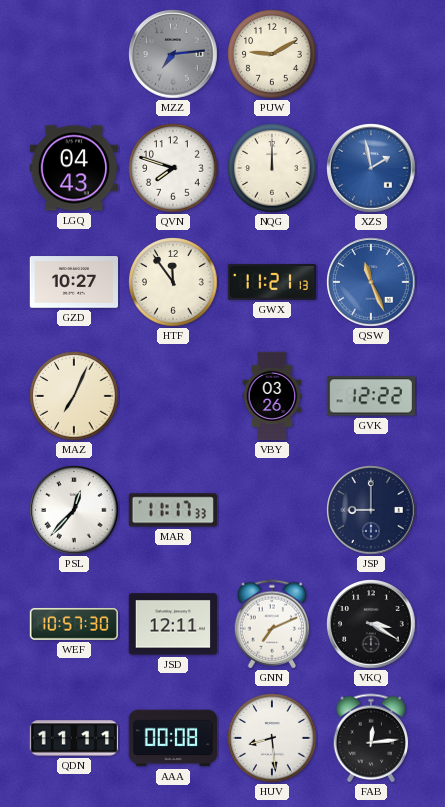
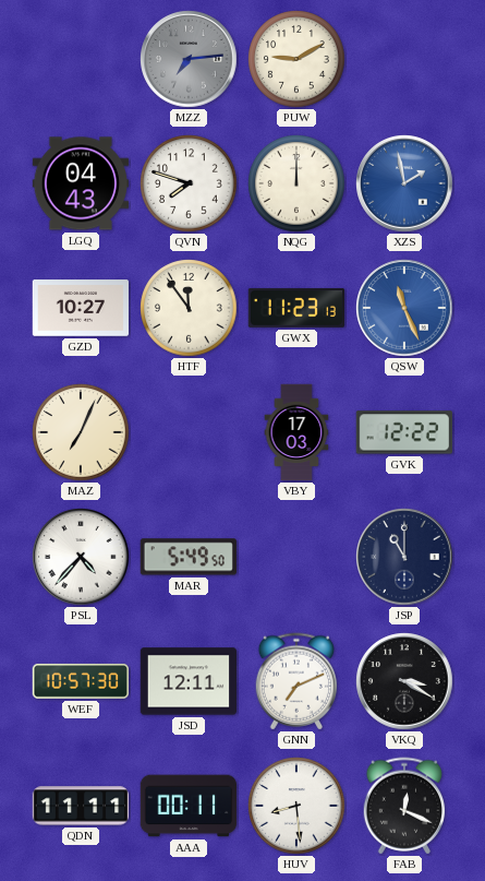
GWX: 11:21 -> 11:23 (296, 308)
VBY: 03:26 -> 17:03 (296, 432)
PSL: 12:37 -> 4:37 (81, 557)
MAR: 11:17 -> 5:49 (189, 557)
JSP: 9:00 -> 11:00 (404, 557)
AAA: 00:08 -> 00:11 (189, 806)
FAB: 12:14 -> 12:19 (404, 806)
